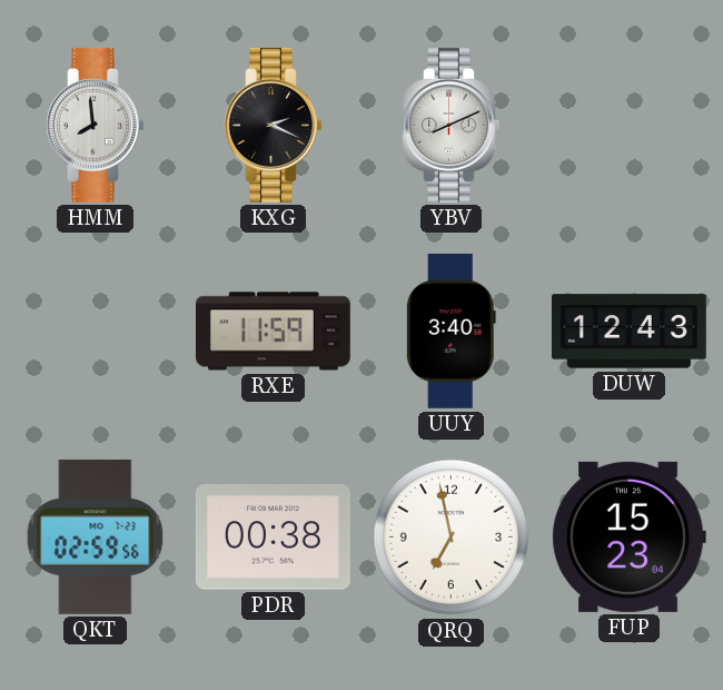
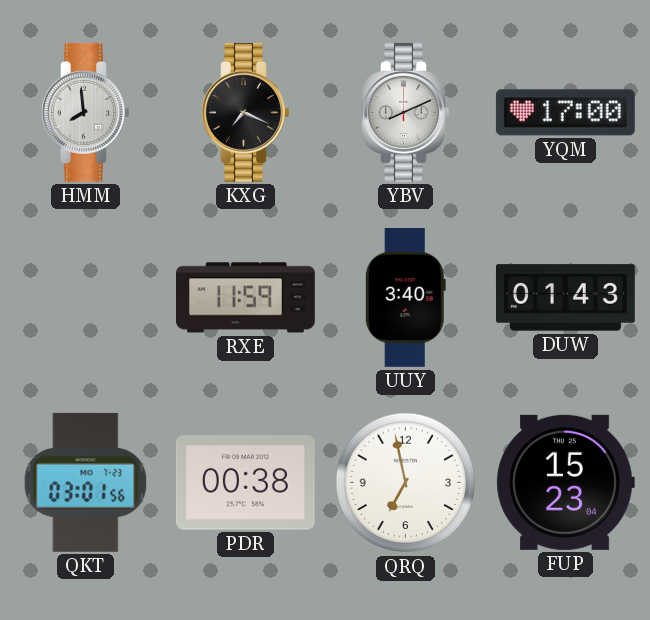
KXG: 2:19 -> 7:19 (246, 112)
YQM: none -> 17:00 (565, 113)
DUW: 12:43 -> 01:43 (565, 298)
QKT: 02:59 -> 03:01 (86, 482)
